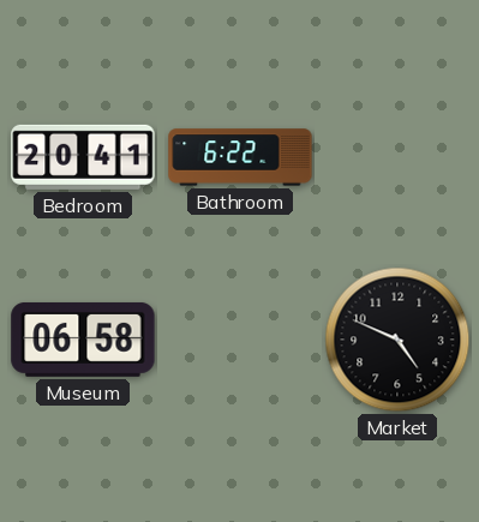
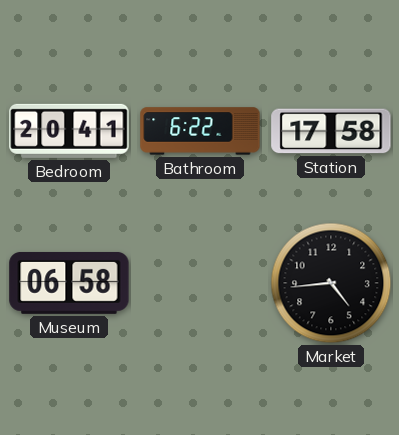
Station: none -> 17:58 (331, 131)
Market: 4:49 -> 4:44 (331, 283)
